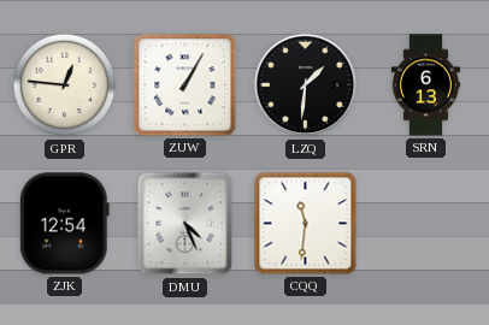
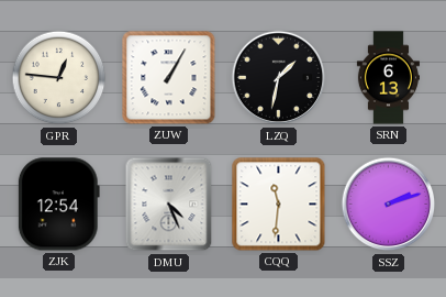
LZQ: 1:31 -> 1:32 (279, 78)
SSZ: none -> 2:12 (389, 205)
